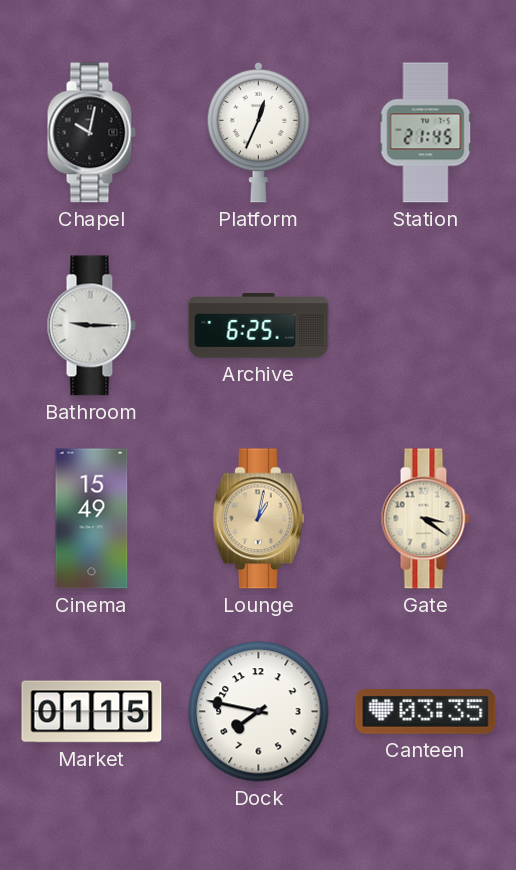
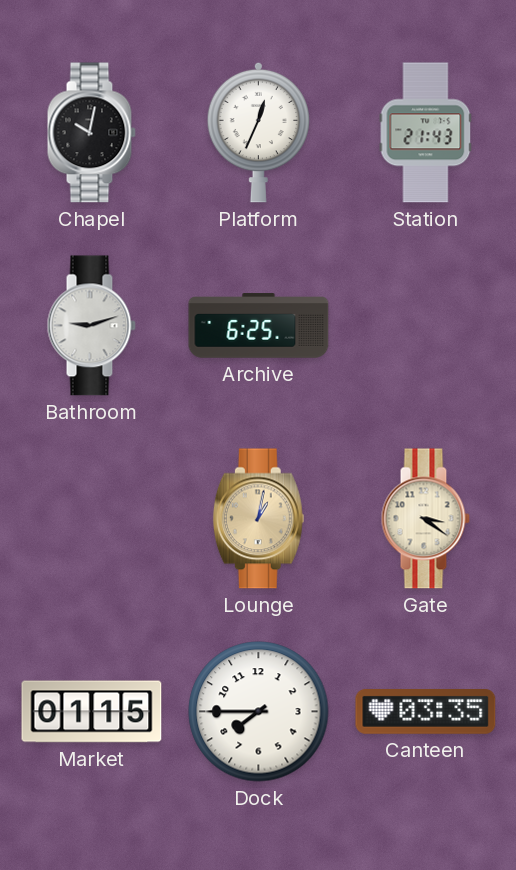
Station: 21:45 -> 21:43 (426, 133)
Bathroom: 9:15 -> 9:12 (91, 326)
Cinema: 15:49 -> none (92, 519)
Dock: 7:47 -> 7:45 (259, 712)
